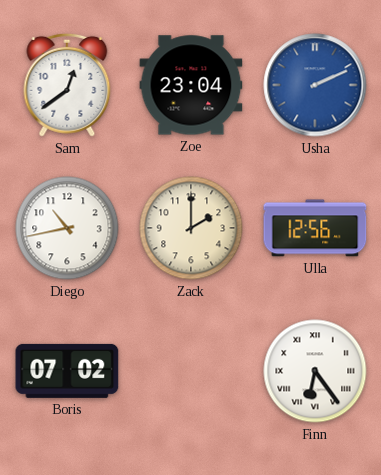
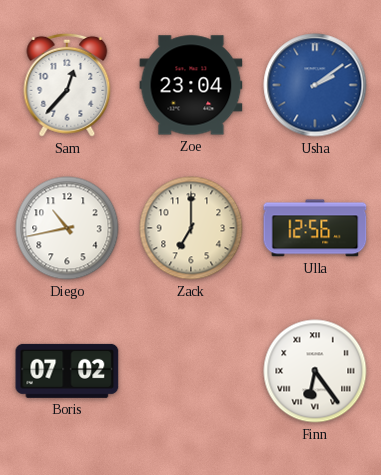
Sam: 12:39 -> 12:37 (67, 85)
Usha: 2:11 -> 2:09 (315, 85)
Zack: 2:00 -> 7:00 (191, 228)
